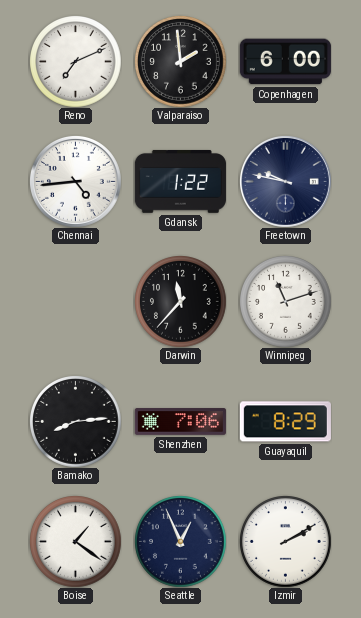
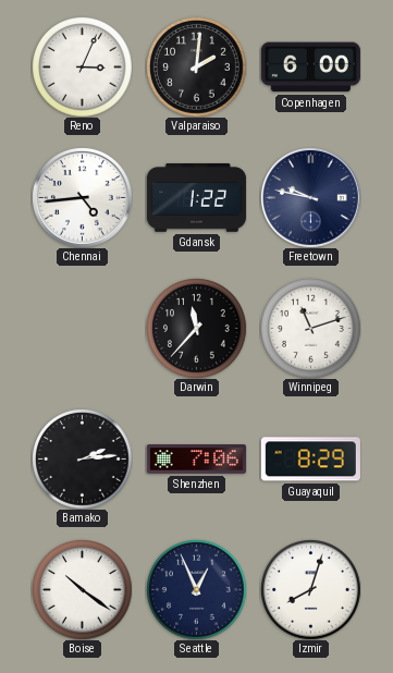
Reno: 7:11 -> 3:04 (83, 68)
Valparaiso: 1:59 -> 2:01 (197, 68)
Bamako: 8:14 -> 2:14 (83, 460)
Boise: 1:21 -> 10:21 (83, 590)
Izmir: 2:10 -> 8:03 (311, 590)
